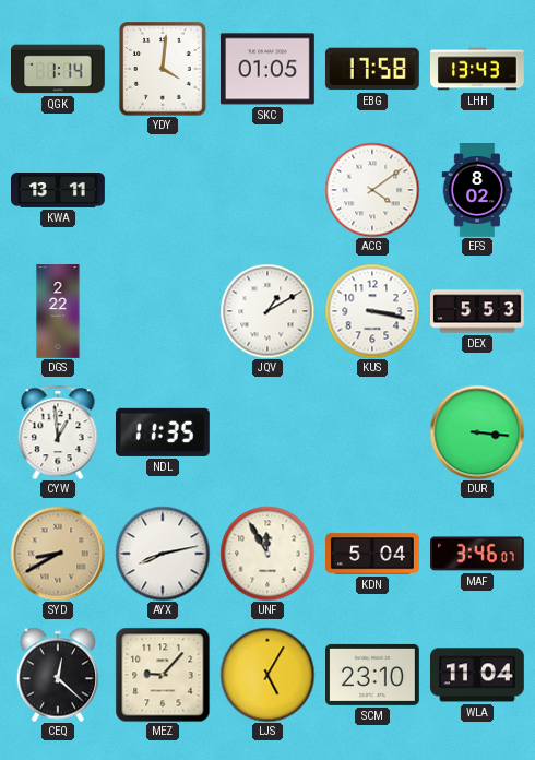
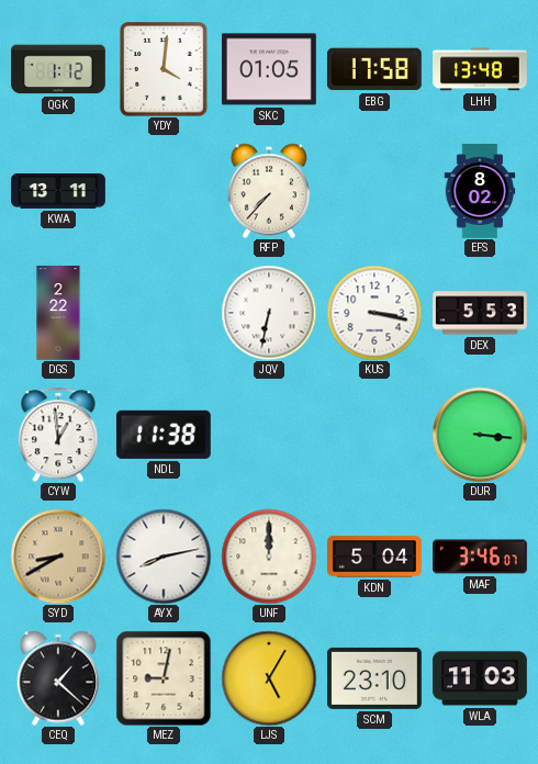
QGK: 1:14 -> 1:12 (59, 69)
LHH: 13:43 -> 13:48 (481, 69)
RFP: none -> 7:37 (269, 191)
ACG: 4:09 -> none (372, 190)
JQV: 1:10 -> 6:32 (269, 313)
NDL: 11:35 -> 11:38 (164, 435)
UNF: 11:55 -> 12:00 (269, 557)
CEQ: 12:22 -> 1:22 (58, 678)
MEZ: 9:07 -> 9:02 (164, 678)
WLA: 11:04 -> 11:03 (481, 678)
